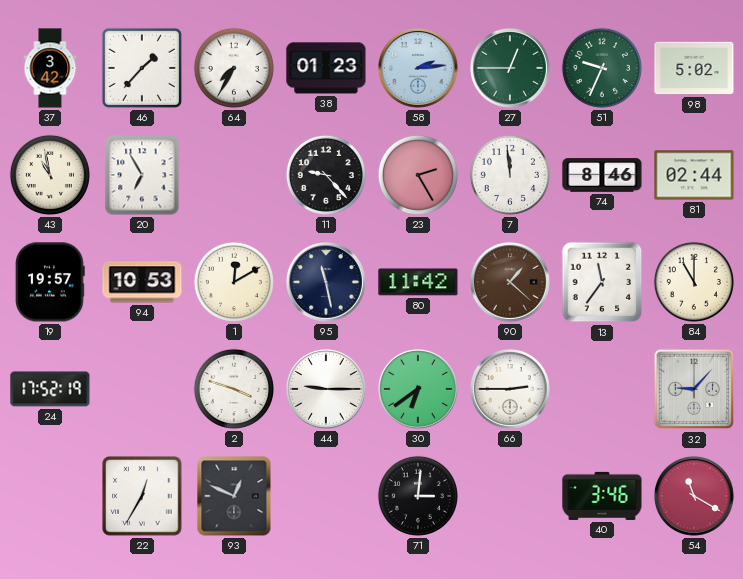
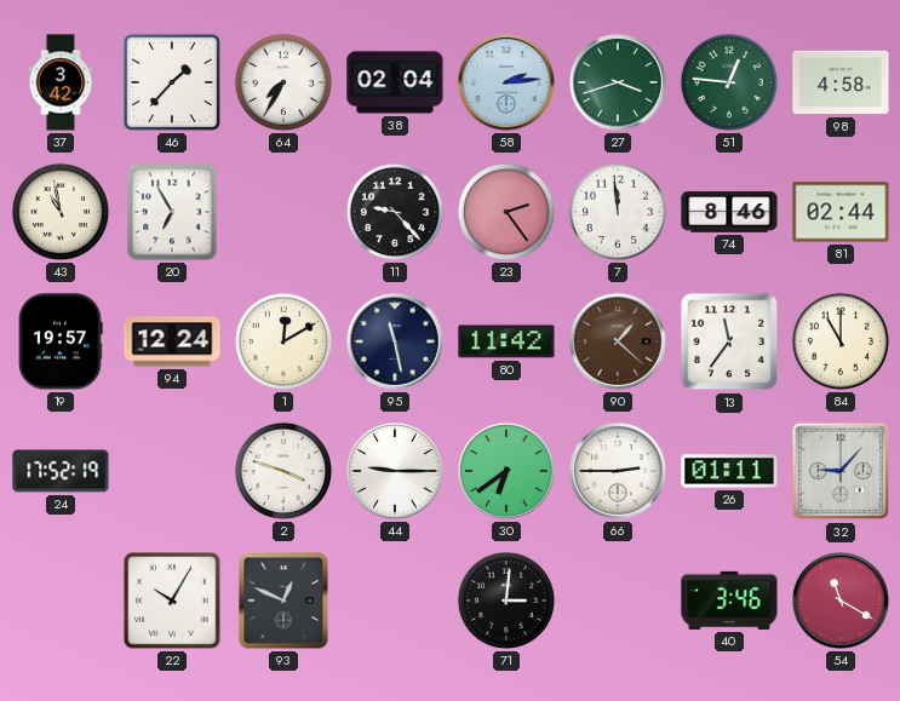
38: 01:23 -> 02:04 (395, 82)
27: 12:45 -> 3:42 (618, 82)
51: 9:34 -> 12:46 (729, 82)
98: 5:02 -> 4:58 (841, 82)
23: 2:25 -> 2:24 (506, 212)
94: 10:53 -> 12:24 (172, 341)
26: none -> 01:11 (729, 471)
22: 12:35 -> 10:05 (172, 601)
